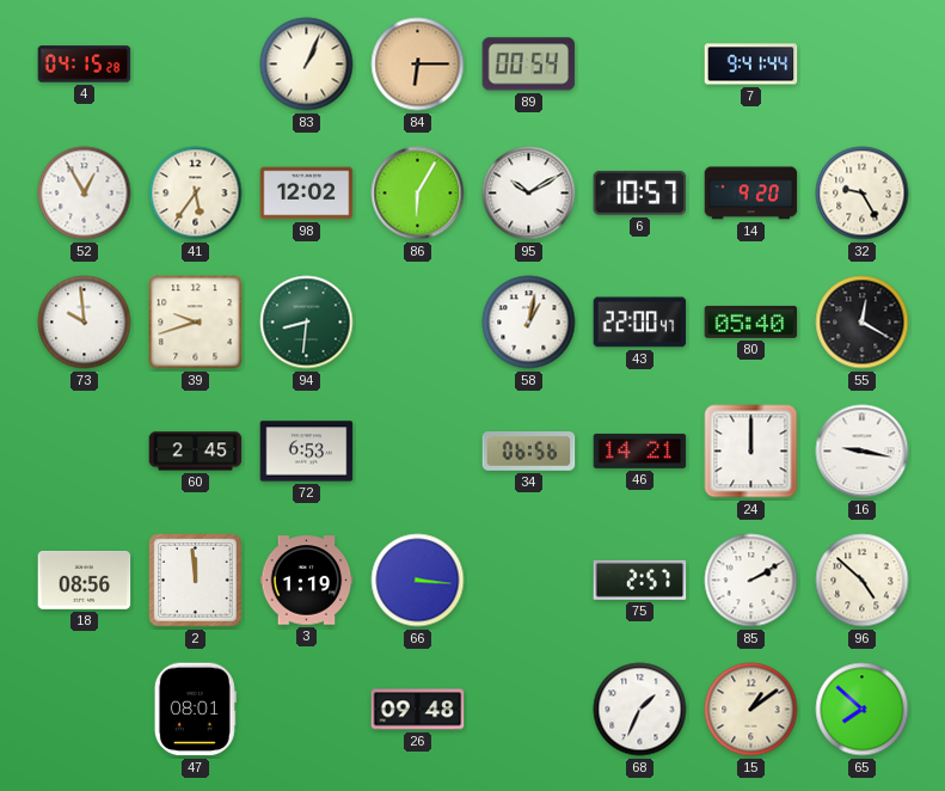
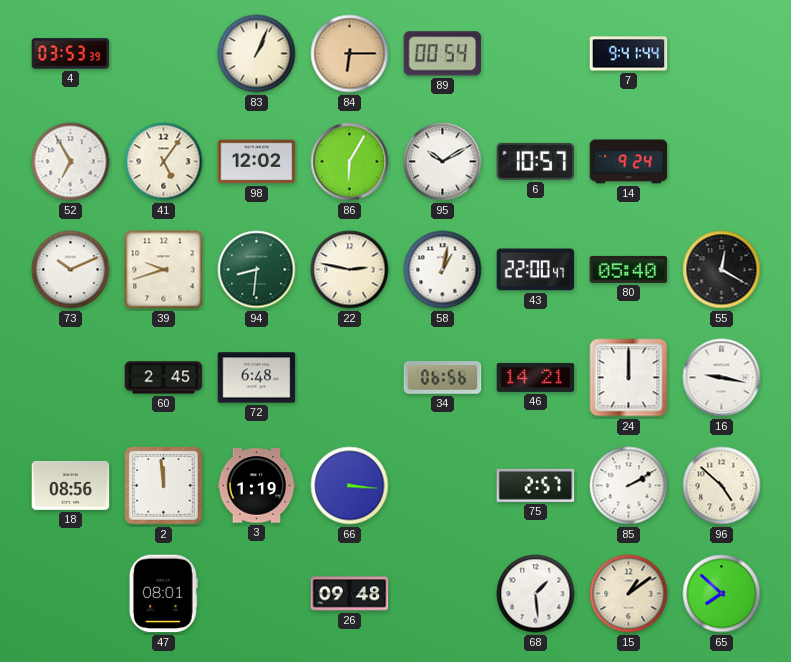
4: 04:15 -> 03:53 (71, 54)
52: 12:55 -> 6:55 (71, 162)
41: 5:36 -> 5:06 (164, 162)
14: 9:20 -> 9:24 (629, 162)
32: 9:25 -> none (863, 194)
73: 9:59 -> 10:11 (71, 270)
22: none -> 2:47 (350, 270)
72: 6:53 -> 6:48 (257, 378)
68: 1:34 -> 1:29 (536, 594)
